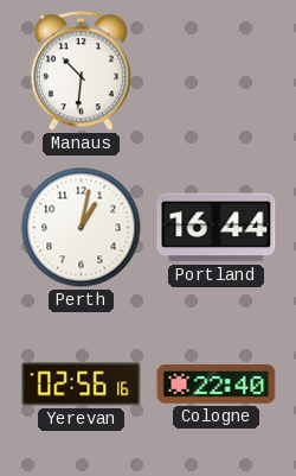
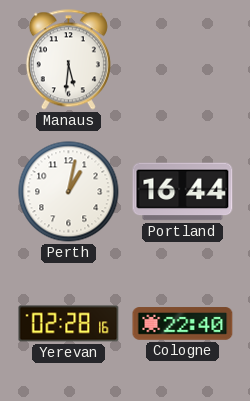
Manaus: 10:31 -> 5:31 (68, 60)
Yerevan: 02:56 -> 02:28 (69, 324)
